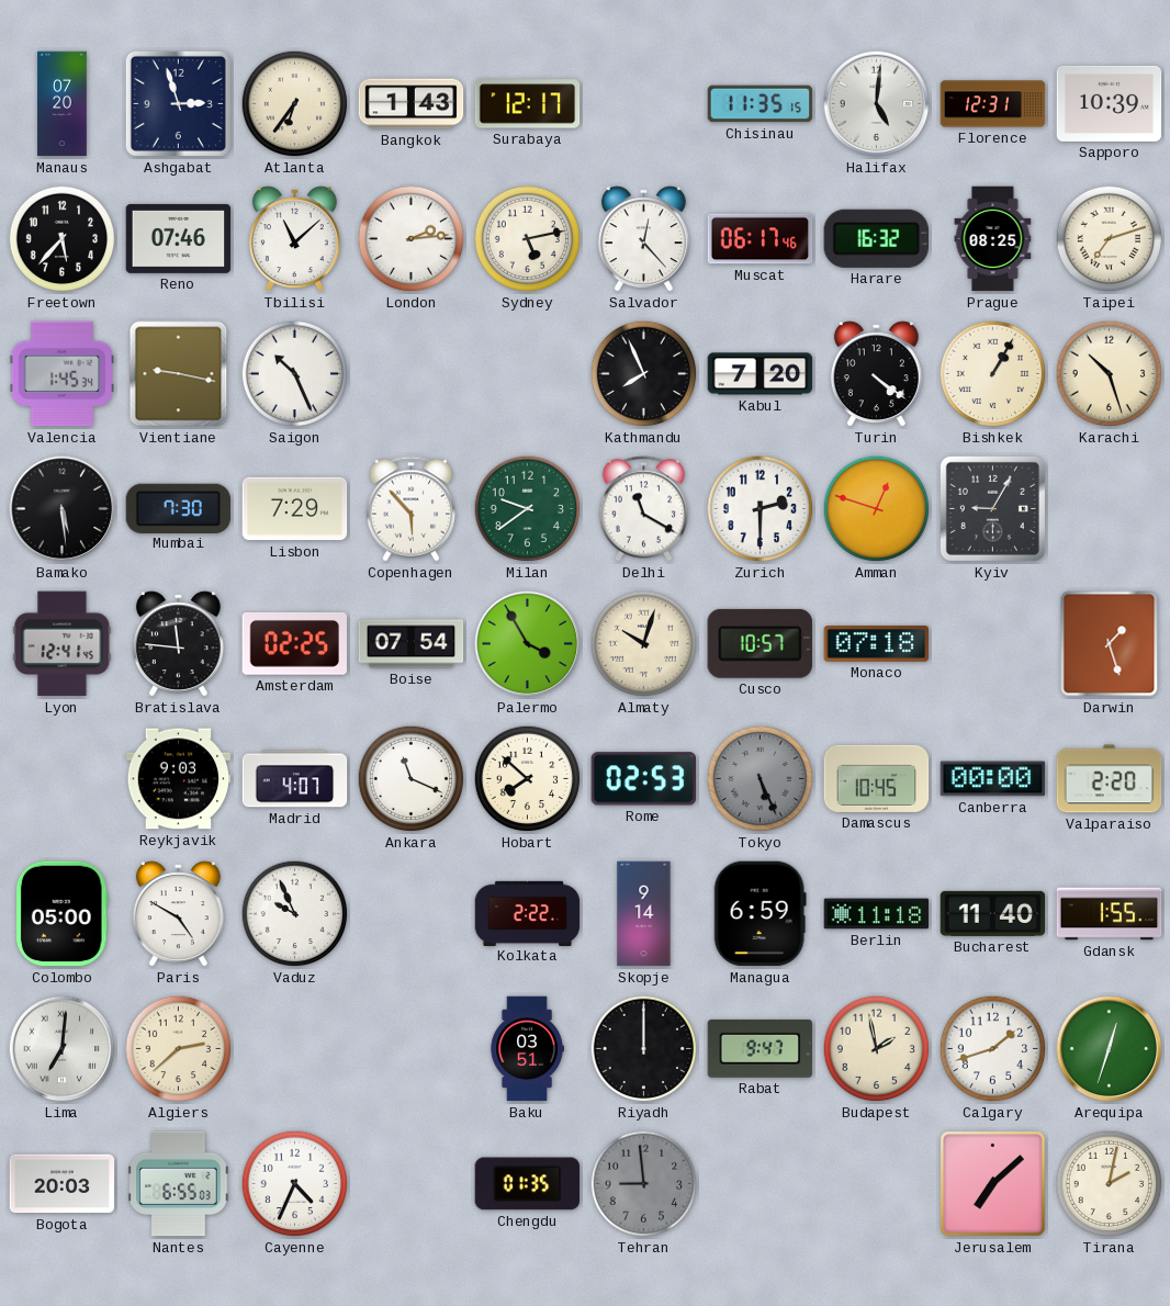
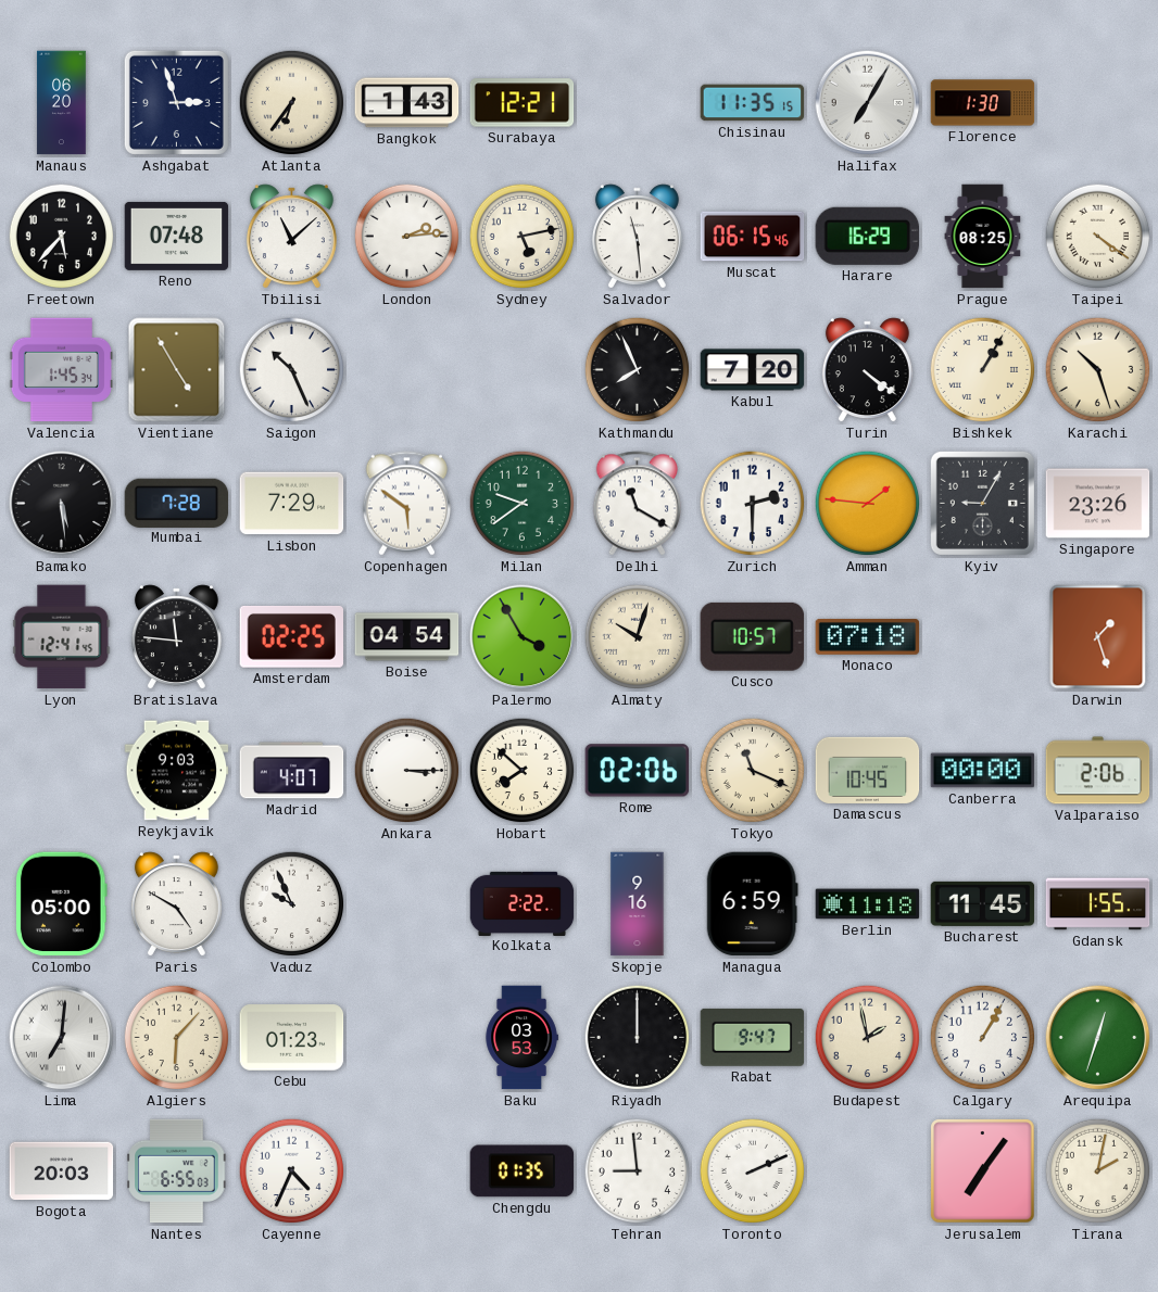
Manaus: 07:20 -> 06:20 (62, 103)
Surabaya: 12:17 -> 12:21 (523, 103)
Halifax: 5:01 -> 7:05 (868, 103)
Florence: 12:31 -> 1:30 (983, 103)
Sapporo: 10:39 -> none (1110, 103)
Reno: 07:46 -> 07:48 (177, 236)
Salvador: 12:23 -> 11:29 (637, 237)
Muscat: 06:17 -> 06:15 (753, 237)
Harare: 16:32 -> 16:29 (867, 236)
Taipei: 7:12 -> 4:21 (1098, 237)
Vientiane: 9:17 -> 4:55 (177, 370)
Mumbai: 7:30 -> 7:28 (177, 503)
Copenhagen: 5:53 -> 5:51 (407, 504)
Amman: 12:48 -> 1:46 (868, 504)
Singapore: none -> 23:26 (1098, 504)
Boise: 07:54 -> 04:54 (407, 637)
Ankara: 11:19 -> 3:15 (407, 771)
Rome: 02:53 -> 02:06 (638, 771)
Tokyo: 5:26 -> 11:19 (753, 771)
Tokyo dial: grey -> cream (753, 771)
Valparaiso: 2:20 -> 2:06 (1098, 771)
Skopje: 9:14 -> 9:16 (638, 904)
Bucharest: 11:40 -> 11:45 (983, 903)
Algiers: 2:38 -> 6:07 (177, 1038)
Cebu: none -> 01:23 (292, 1038)
Baku: 03:51 -> 03:53 (521, 1038)
Calgary: 1:42 -> 1:05 (983, 1038)
Tehran dial: grey -> white (638, 1171)
Toronto: none -> 2:11 (753, 1171)
Jerusalem: 7:08 -> 7:06 (983, 1171)
